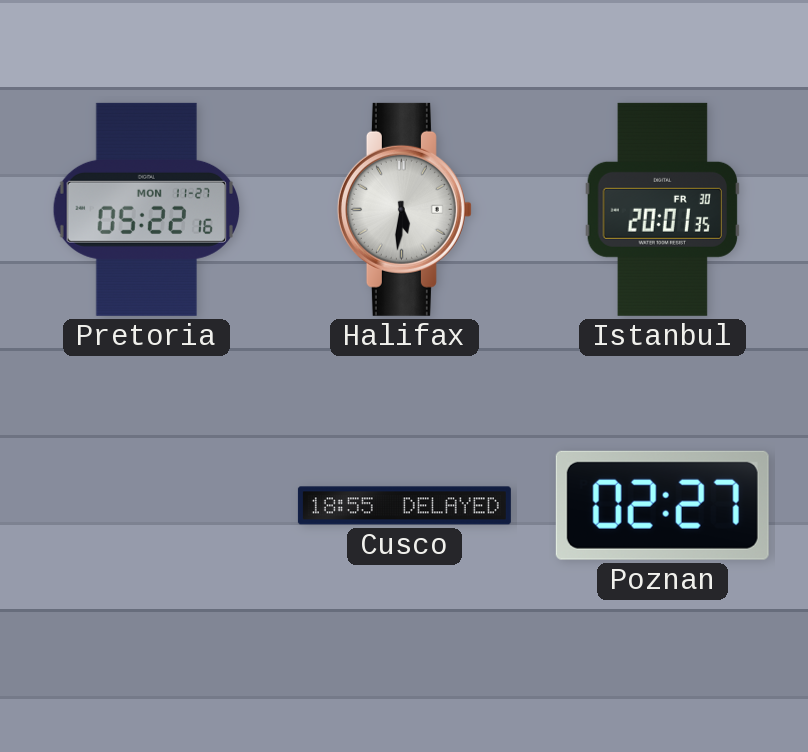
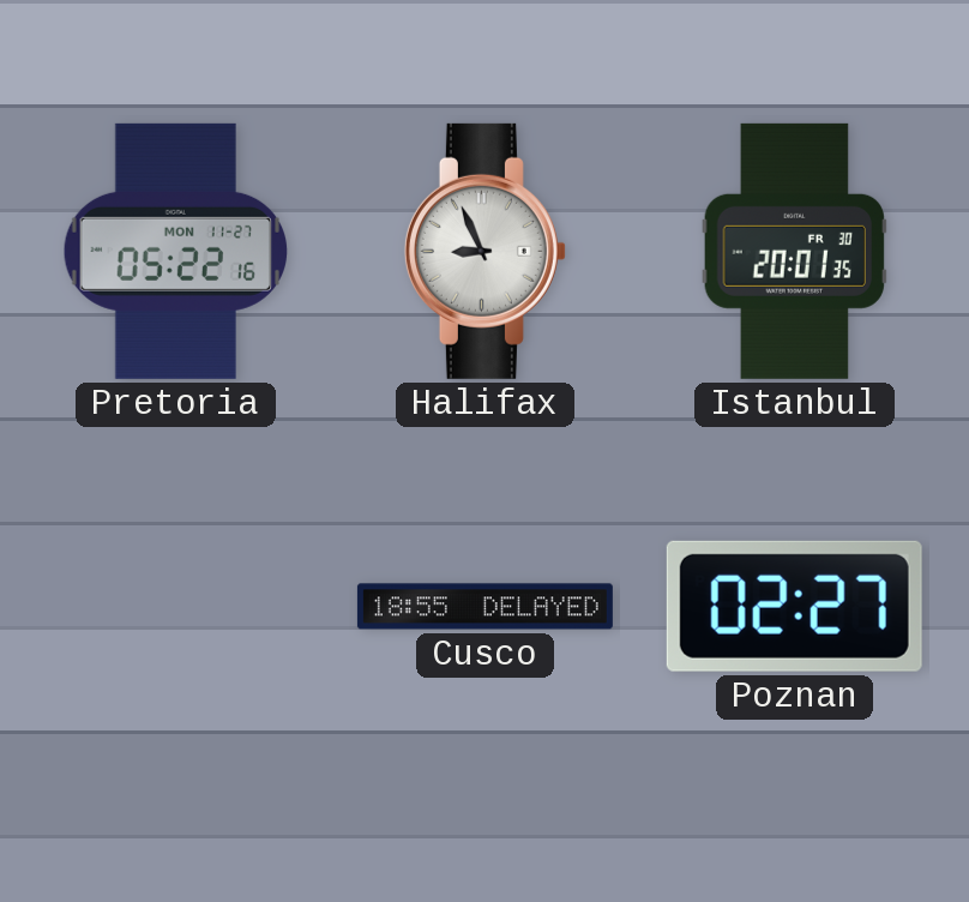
Halifax: 5:31 -> 8:56 (484, 251)
